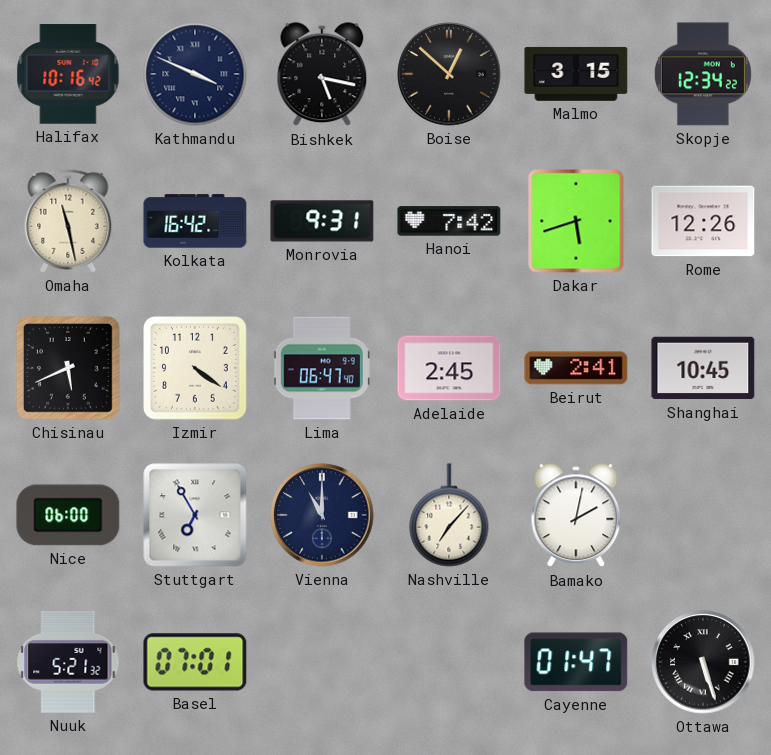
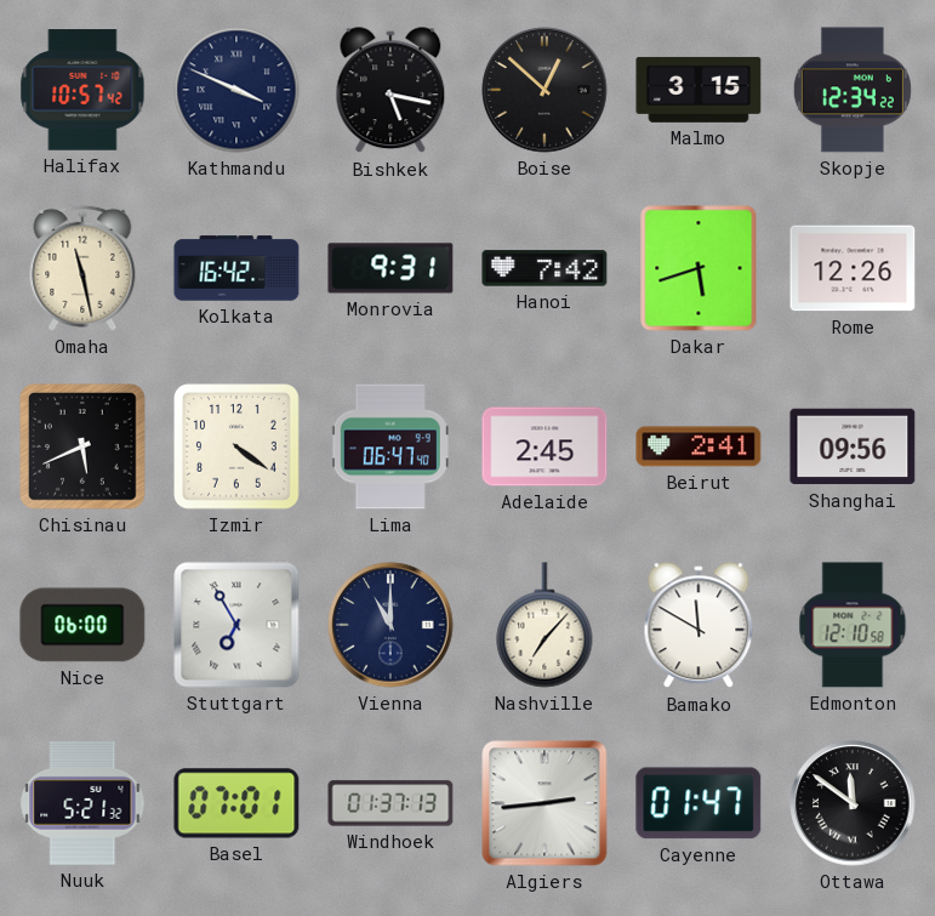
Halifax: 10:16 -> 10:57 (82, 90)
Shanghai: 10:45 -> 09:56 (853, 446)
Bamako: 2:02 -> 11:50 (699, 626)
Edmonton: none -> 12:10 (853, 625)
Windhoek: none -> 01:37 (390, 803)
Algiers: none -> 2:44 (545, 803)
Ottawa: 5:27 -> 11:51 (853, 803)
